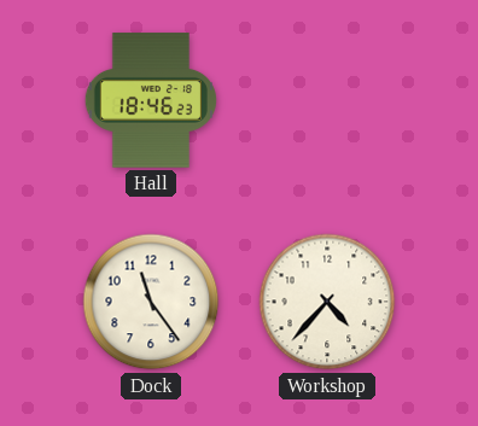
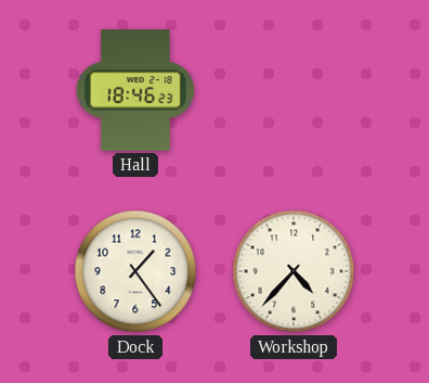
Dock: 11:24 -> 1:24 (135, 271)
